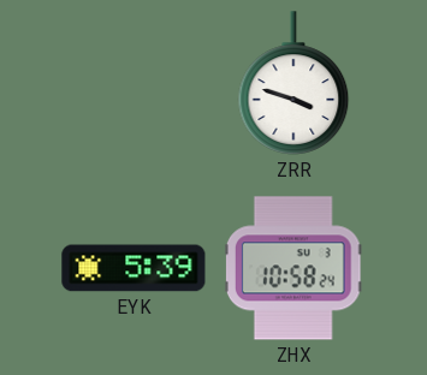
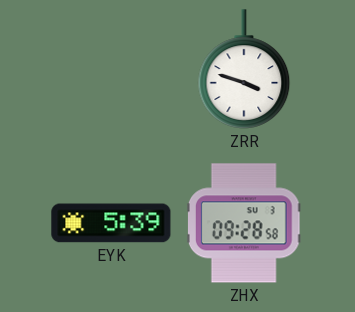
ZHX: 10:58 -> 09:28 (244, 223)
